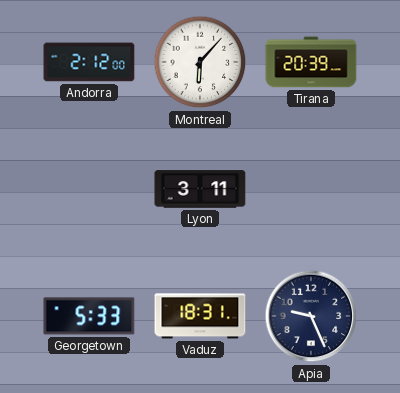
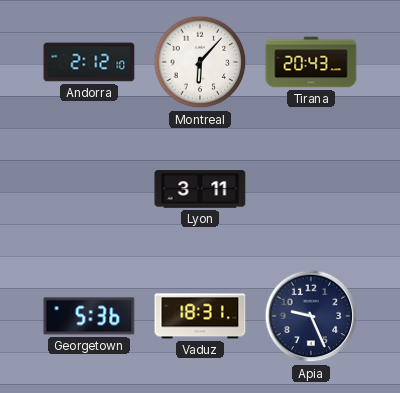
Andorra: 2:12:00 -> 2:12:10 (89, 62)
Tirana: 20:39 -> 20:43 (311, 62)
Georgetown: 5:33 -> 5:36 (89, 316)
